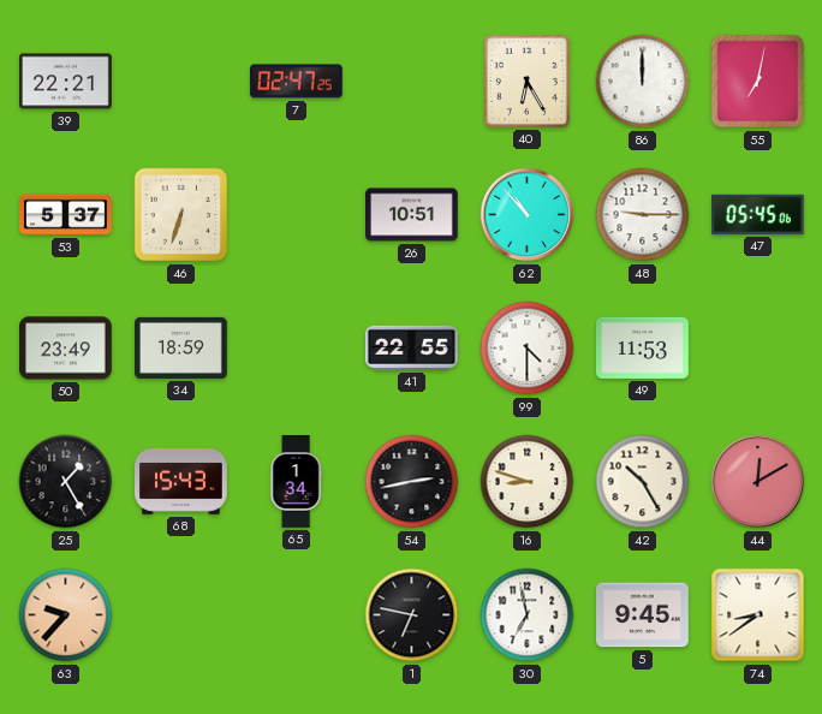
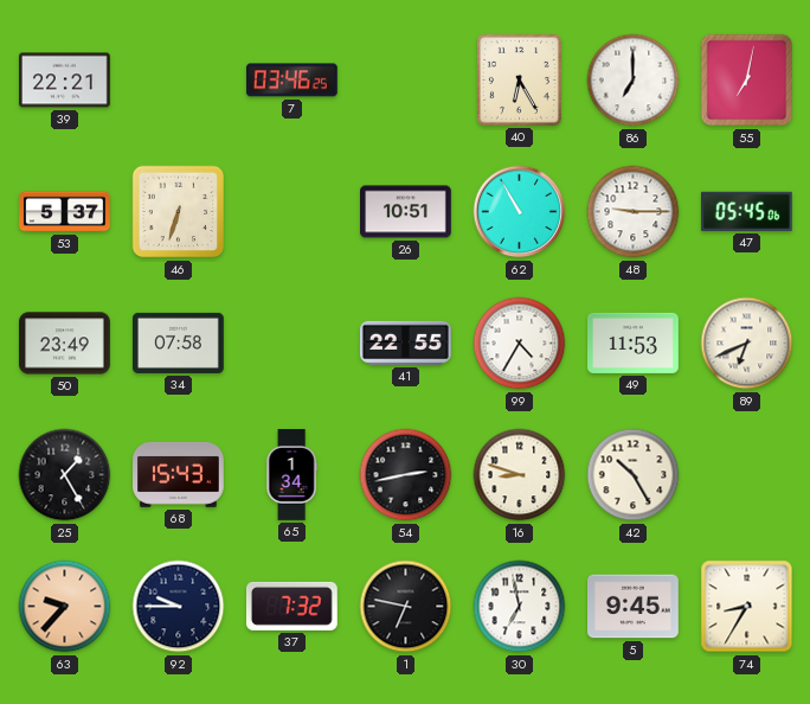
7: 02:47 -> 03:46 (291, 81)
86: 12:00 -> 7:00 (634, 81)
62: 10:53 -> 10:55 (520, 212)
34: 18:59 -> 07:58 (179, 343)
99: 4:30 -> 4:35 (520, 344)
89: none -> 6:41 (747, 344)
44: 12:10 -> none (758, 482)
92: none -> 9:45 (179, 607)
37: none -> 7:32 (291, 606)
74: 8:39 -> 8:35 (747, 607)
